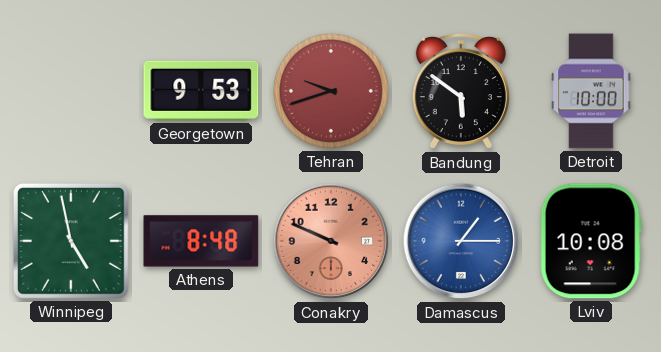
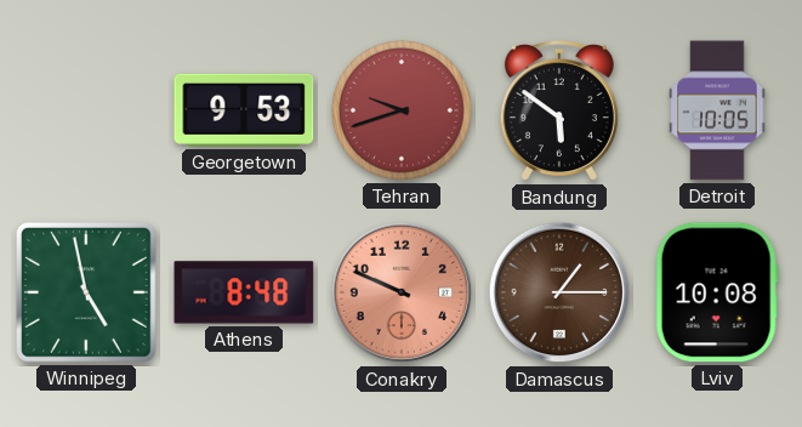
Detroit: 10:00 -> 10:05 (717, 110)
Damascus dial: blue -> brown (559, 292)
